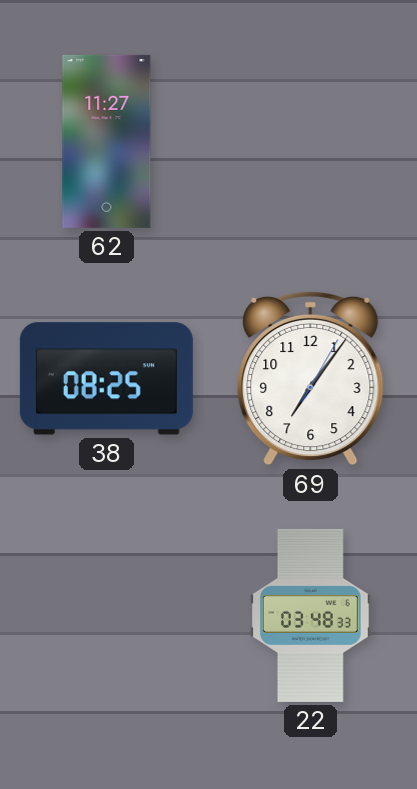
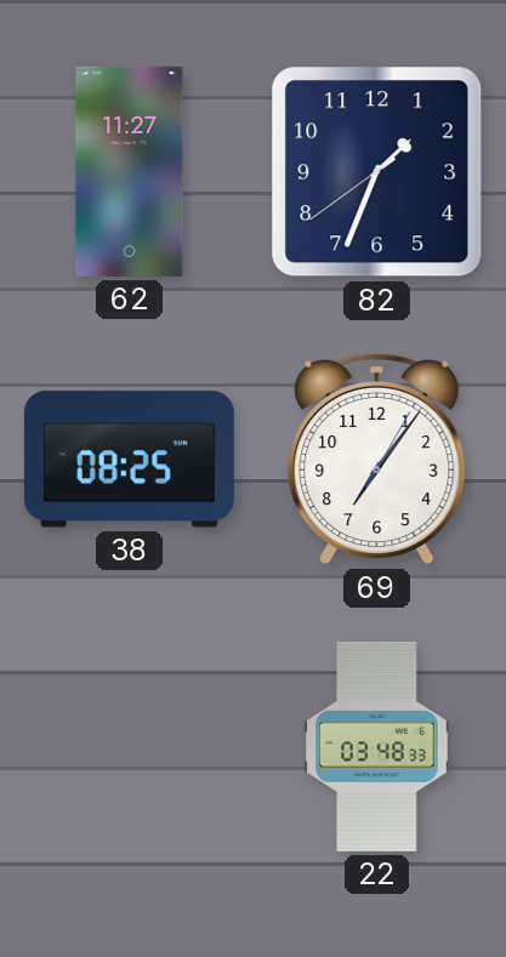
82: none -> 1:33 (377, 172)
